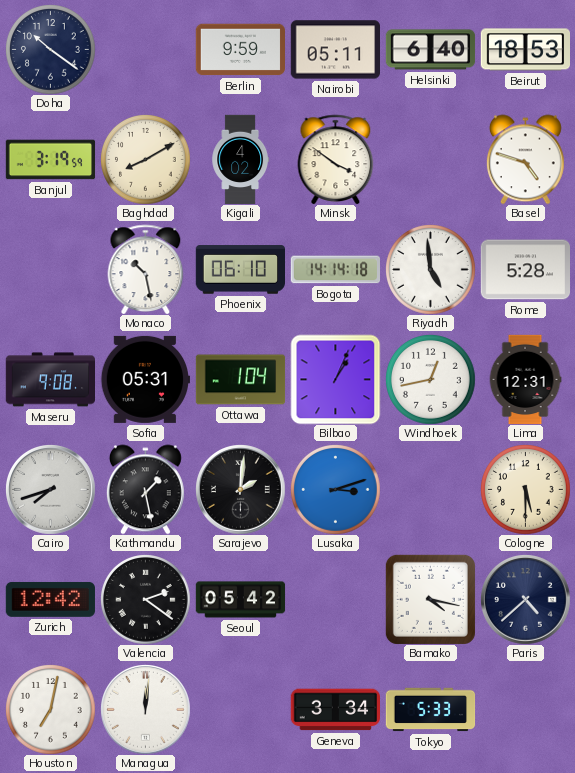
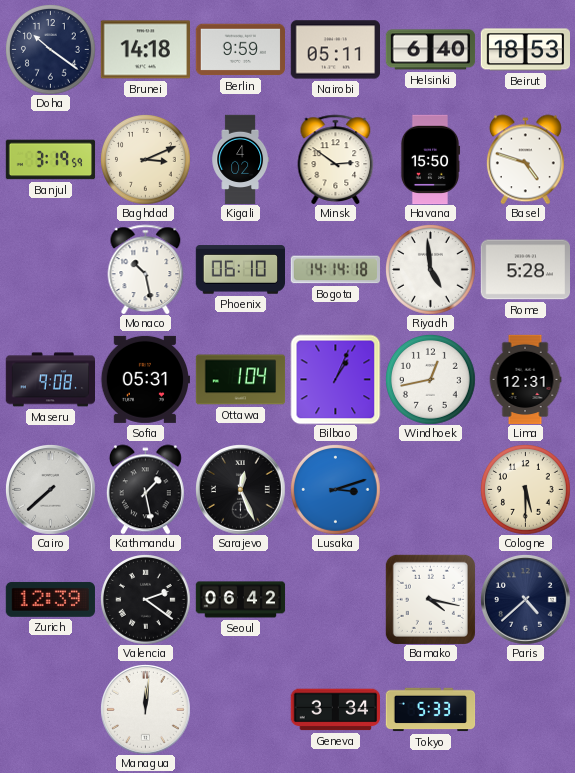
Brunei: none -> 14:18 (145, 50)
Baghdad: 8:10 -> 3:11 (145, 159)
Minsk: 3:51 -> 2:51 (336, 159)
Havana: none -> 15:50 (430, 159)
Cairo: 7:42 -> 7:38 (51, 490)
Sarajevo: 2:01 -> 12:26 (241, 490)
Zurich: 12:42 -> 12:39 (50, 599)
Seoul: 05:42 -> 06:42 (240, 600)
Houston: 7:02 -> none (50, 709)
